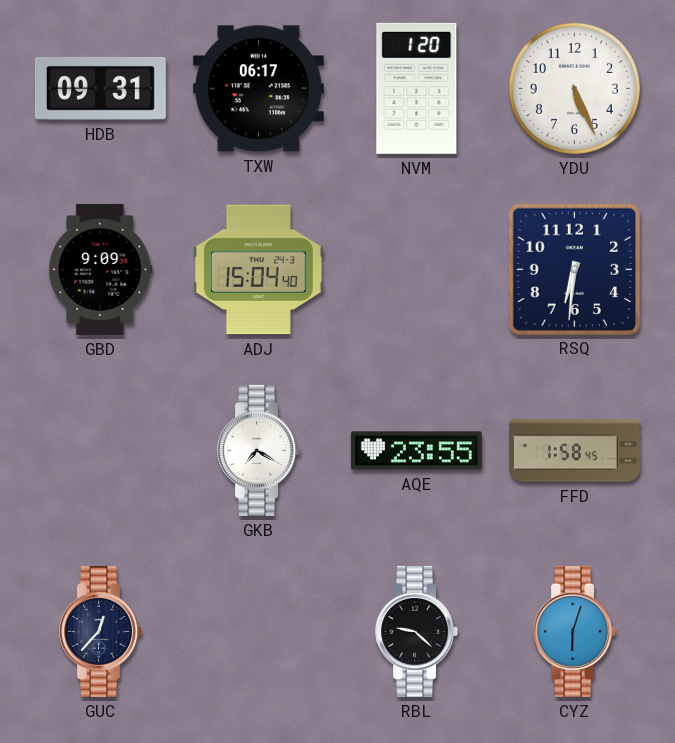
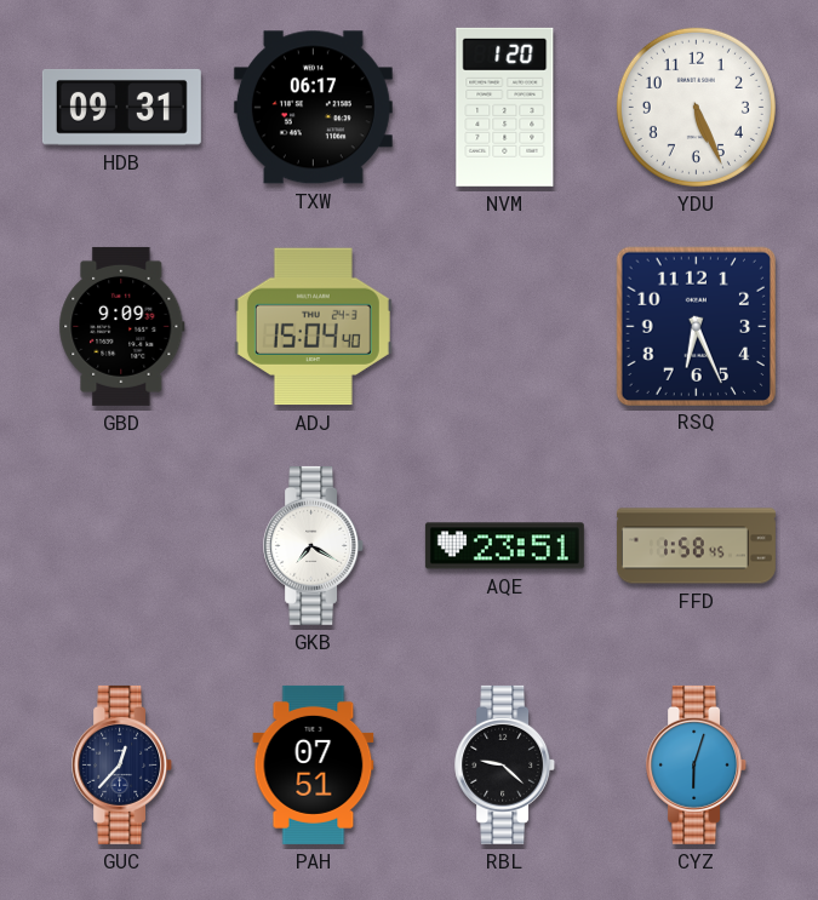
RSQ: 6:31 -> 6:26 (696, 326)
AQE: 23:55 -> 23:51 (504, 546)
PAH: none -> 07:51 (314, 764)
